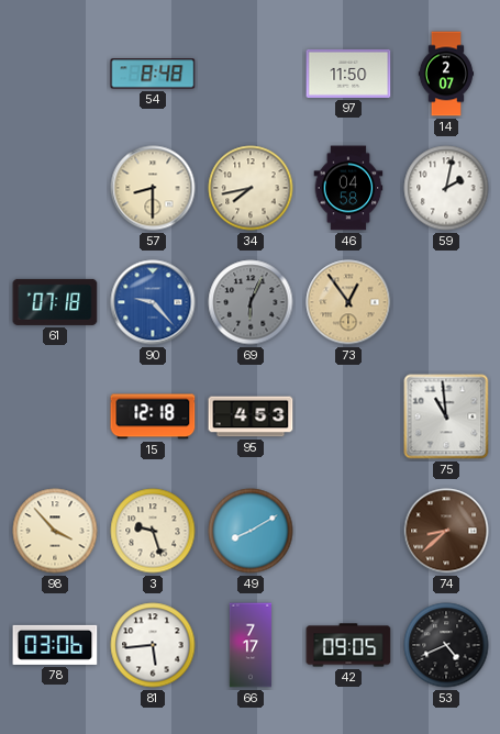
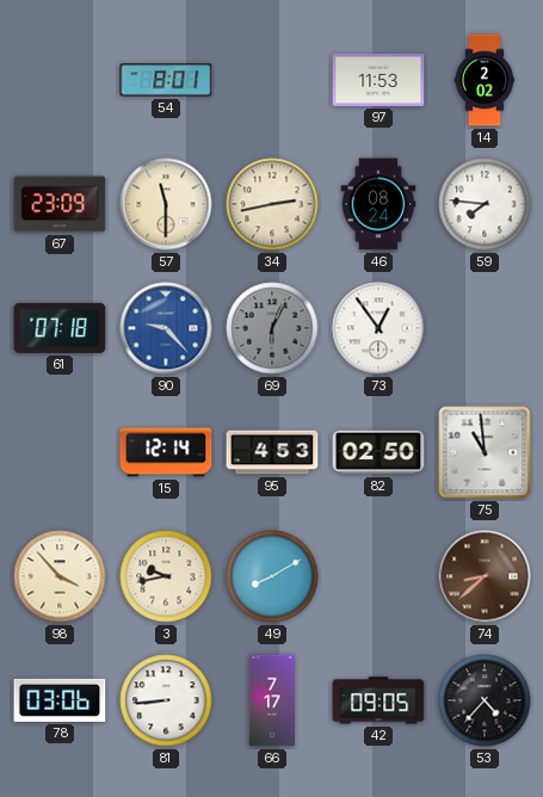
54: 8:48 -> 8:01 (166, 80)
97: 11:50 -> 11:53 (378, 80)
14: 2:07 -> 2:02 (485, 80)
67: none -> 23:09 (60, 204)
57: 8:30 -> 11:30 (166, 204)
34: 7:43 -> 2:43 (272, 204)
46: 04:58 -> 08:24 (378, 204)
59: 2:02 -> 7:46 (485, 204)
73 dial: champagne -> white (378, 328)
15: 12:18 -> 12:14 (166, 452)
82: none -> 02:50 (378, 452)
3: 9:27 -> 9:43 (166, 576)
81: 5:44 -> 8:44 (166, 700)
53: 4:41 -> 4:37 (485, 700)
